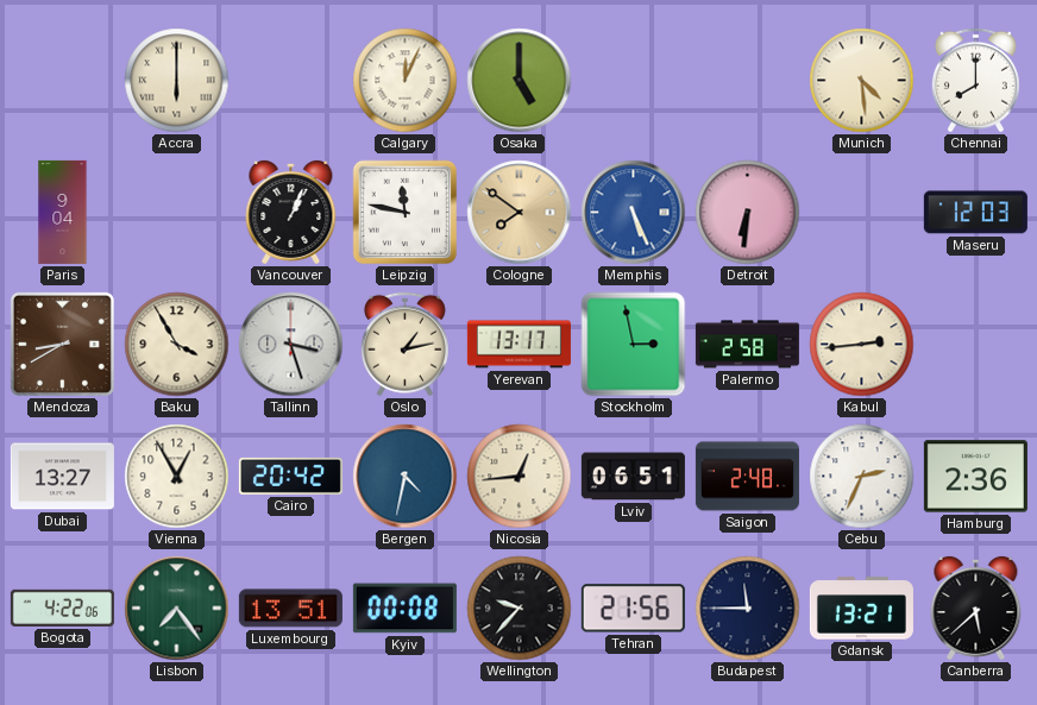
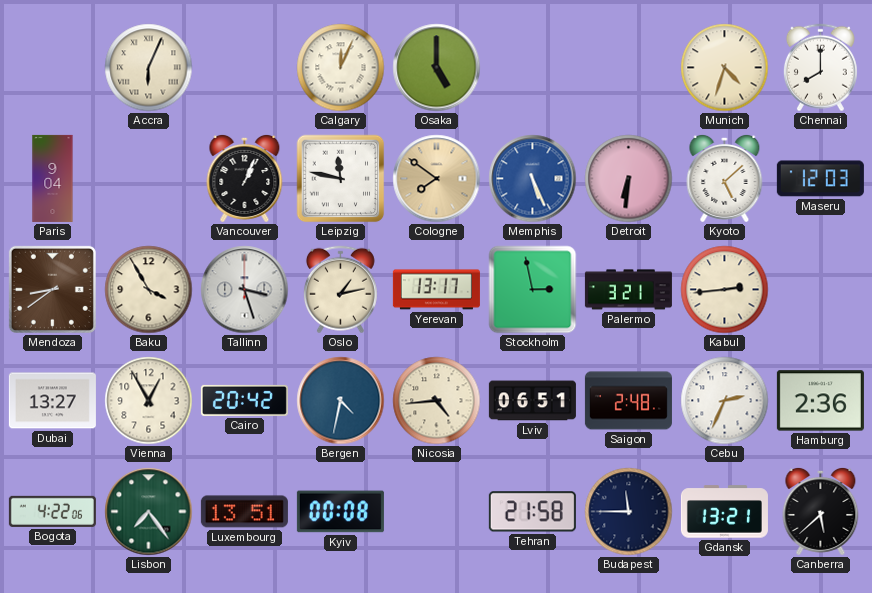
Accra: 6:00 -> 6:04 (149, 68)
Munich: 4:29 -> 4:33 (725, 68)
Kyoto: none -> 5:08 (725, 178)
Mendoza: 8:40 -> 8:39 (52, 289)
Palermo: 2:58 -> 3:21 (628, 290)
Nicosia: 12:44 -> 4:44 (437, 401)
Wellington: 9:37 -> none (520, 609)
Tehran: 21:56 -> 21:58 (532, 512)
